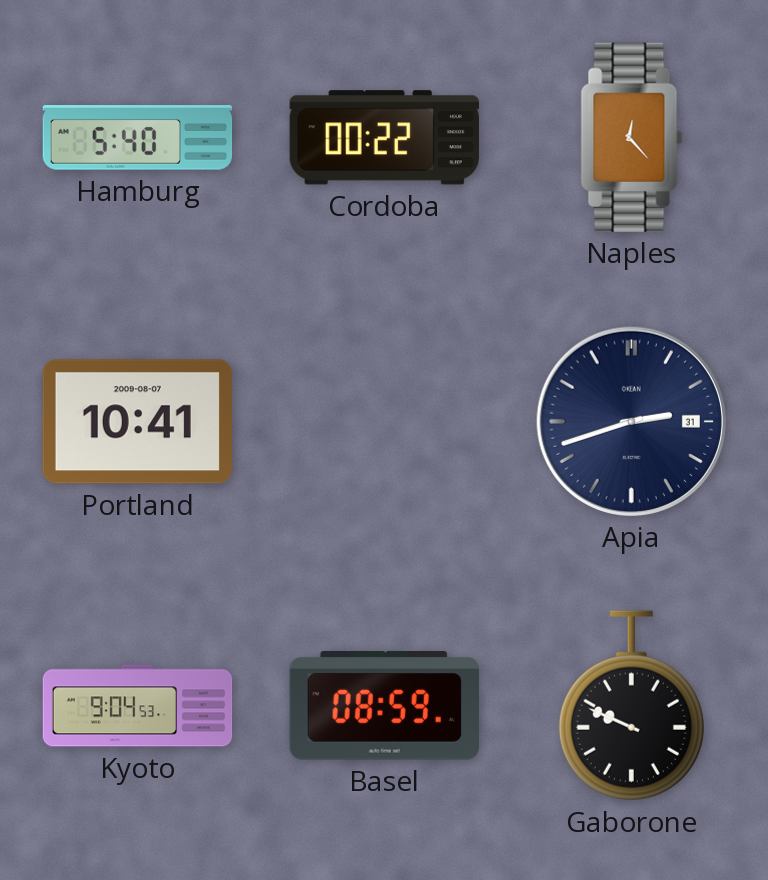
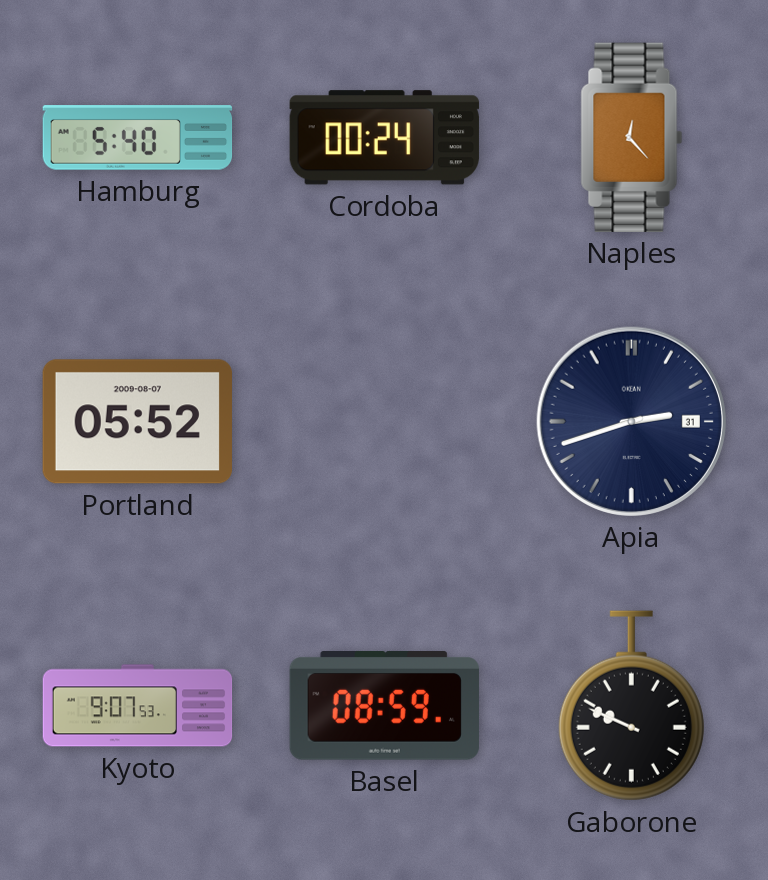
Cordoba: 00:22 -> 00:24 (384, 138)
Portland: 10:41 -> 05:52 (137, 422)
Kyoto: 9:04 -> 9:07 (138, 706)
